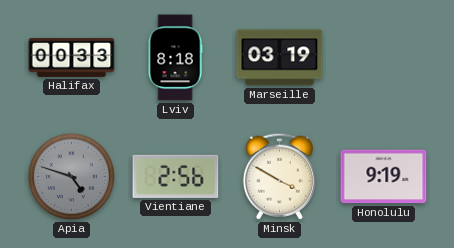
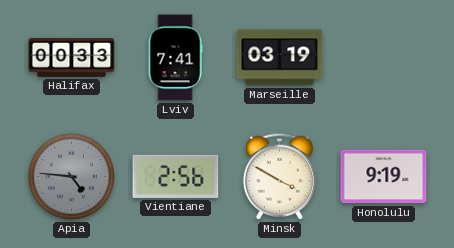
Lviv: 8:18 -> 7:41 (175, 58)
Apia: 4:48 -> 4:46 (71, 176)
